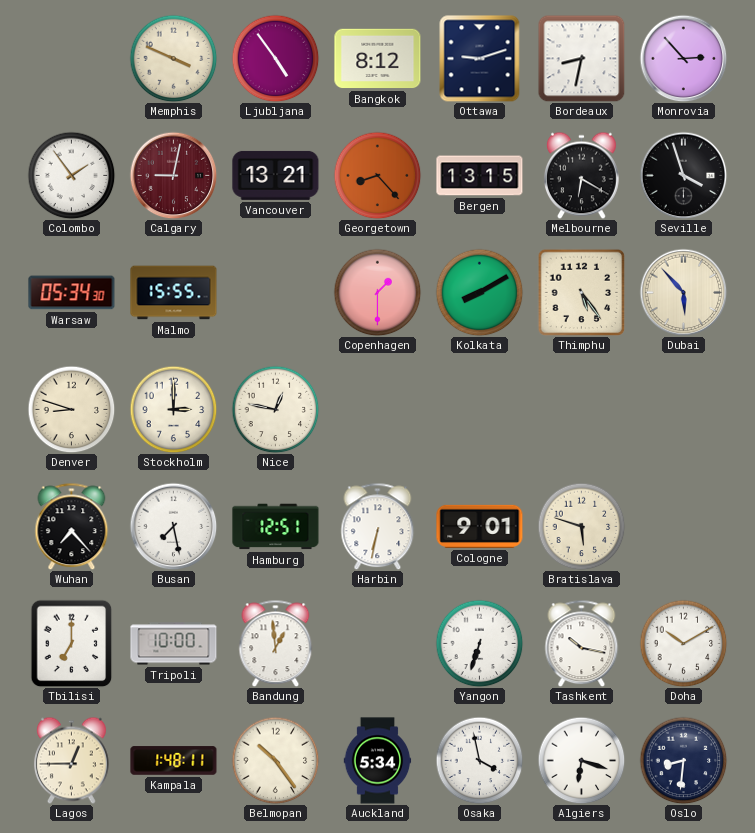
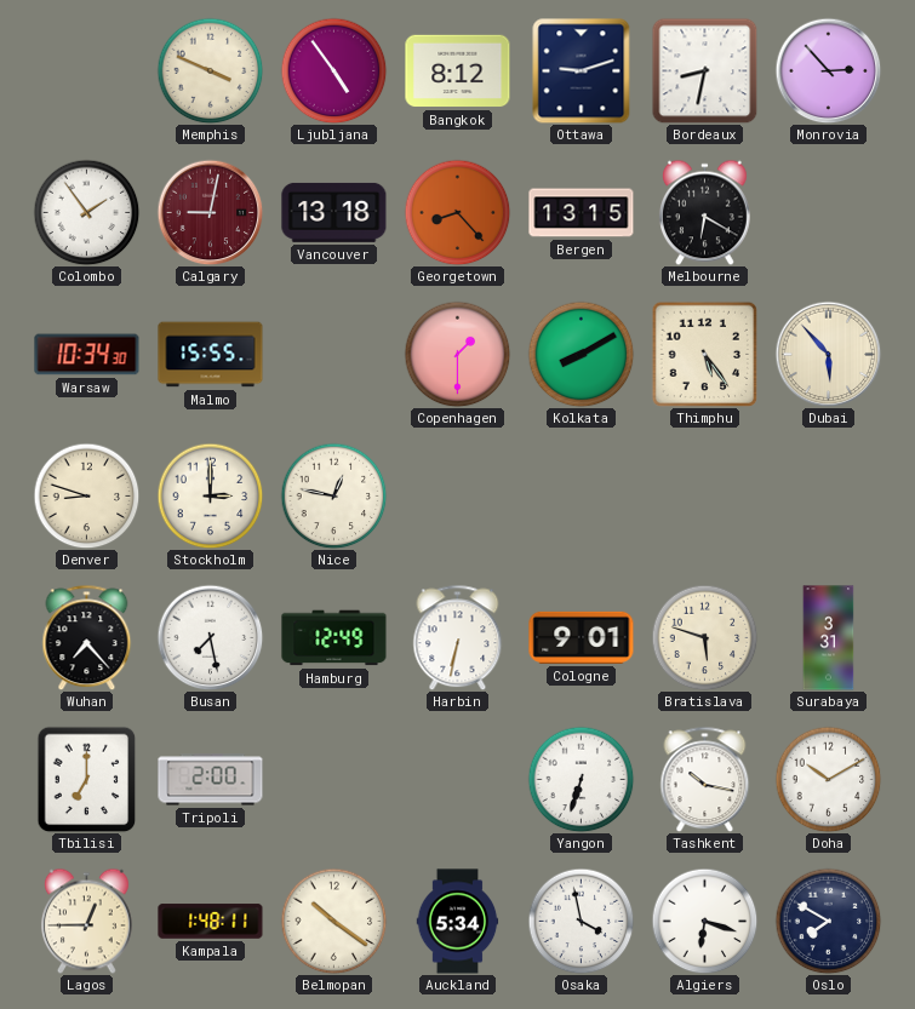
Vancouver: 13:21 -> 13:18 (334, 212)
Seville: 3:57 -> none (683, 175)
Warsaw: 05:34 -> 10:34 (87, 355)
Hamburg: 12:51 -> 12:49 (334, 638)
Surabaya: none -> 3:31 (829, 638)
Tripoli: 10:00 -> 2:00 (211, 780)
Bandung: 12:59 -> none (276, 643)
Belmopan: 10:24 -> 10:21 (333, 921)
Oslo: 8:31 -> 7:50 (828, 921)
